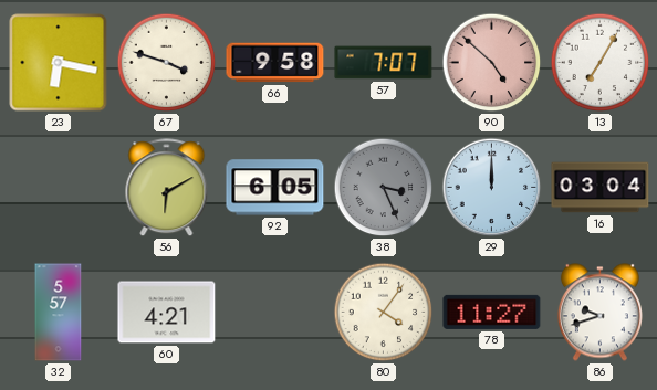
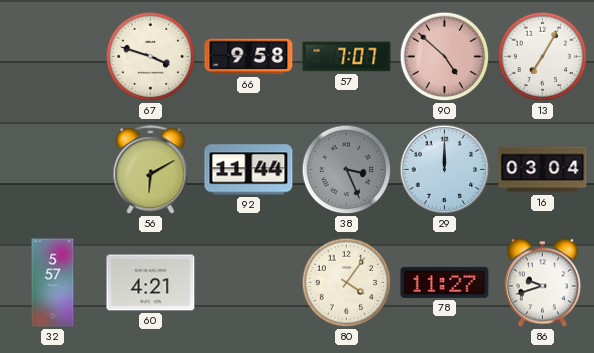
23: 6:17 -> none (59, 63)
92: 6:05 -> 11:44 (249, 170)
